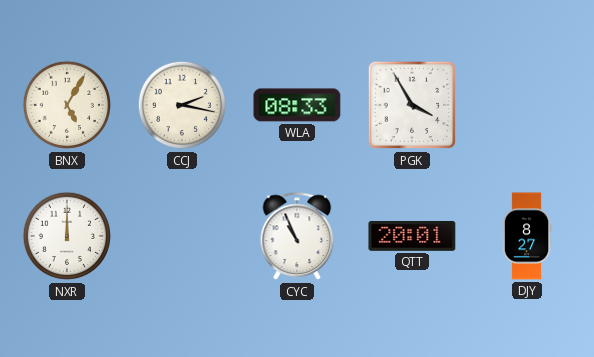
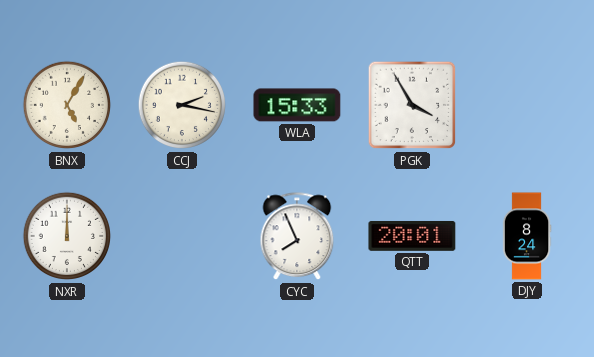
WLA: 08:33 -> 15:33 (297, 105)
CYC: 10:56 -> 7:56 (297, 237)
DJY: 8:27 -> 8:24 (527, 236)
